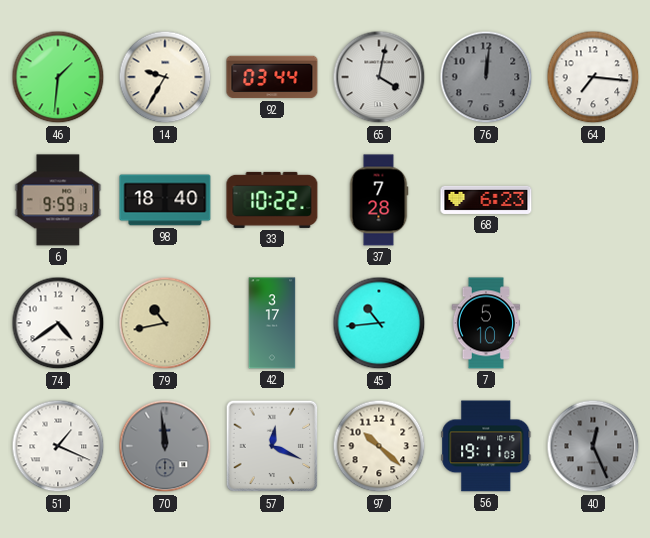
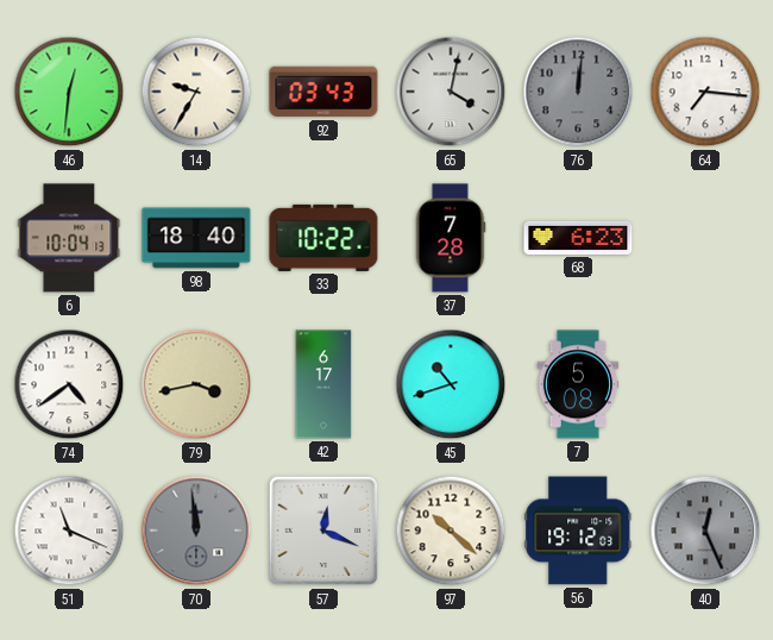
46: 1:31 -> 12:31 (69, 92)
92: 03:44 -> 03:43 (323, 92)
6: 9:59 -> 10:04 (69, 238)
79: 10:43 -> 3:43 (196, 384)
42: 3:17 -> 6:17 (323, 384)
45: 10:44 -> 10:42 (451, 384)
7: 5:10 -> 5:08 (578, 384)
51: 1:19 -> 11:19 (69, 531)
56: 19:11 -> 19:12 (578, 531)
